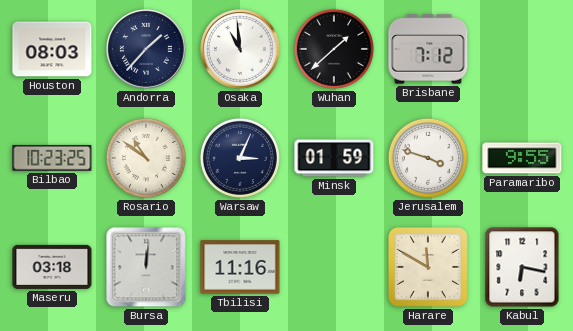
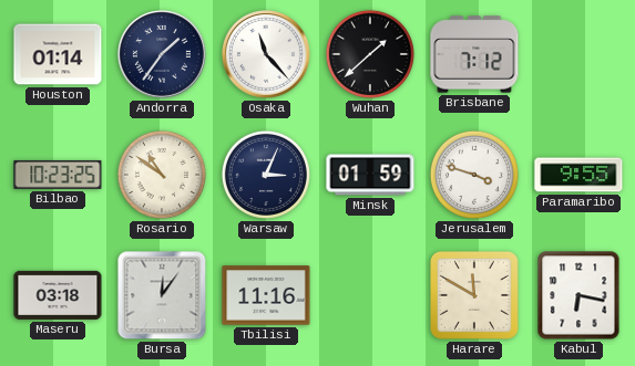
Houston: 08:03 -> 01:14 (58, 54)
Andorra: 1:37 -> 1:36 (163, 55)
Osaka: 10:59 -> 11:23 (267, 55)
Bursa: 12:01 -> 12:06 (162, 295)
